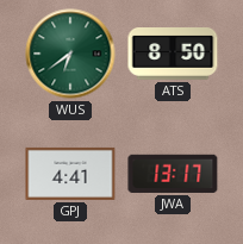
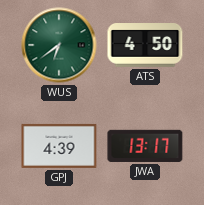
ATS: 8:50 -> 4:50 (145, 46)
GPJ: 4:41 -> 4:39 (59, 146)
